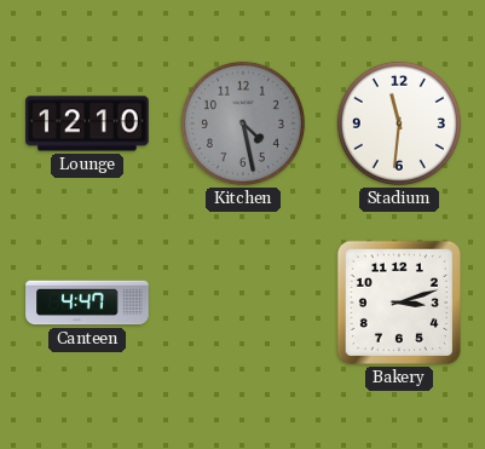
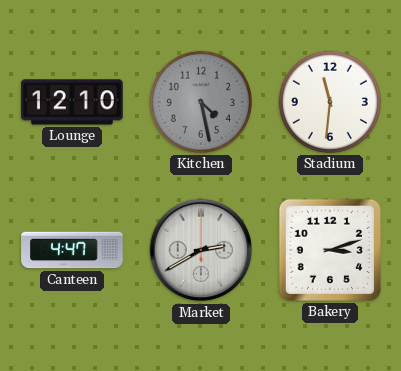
Market: none -> 2:40 (201, 250)
